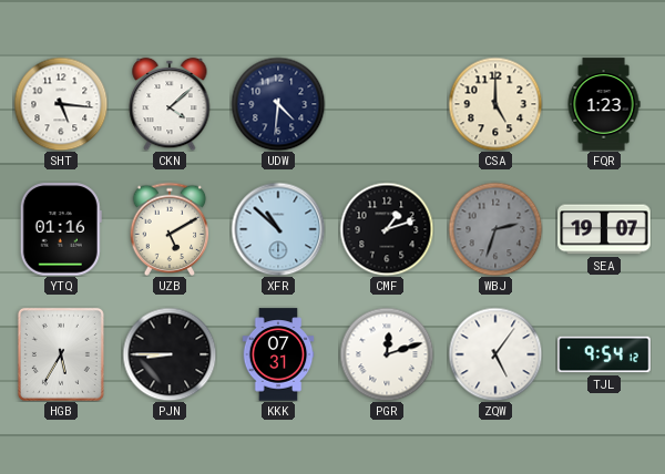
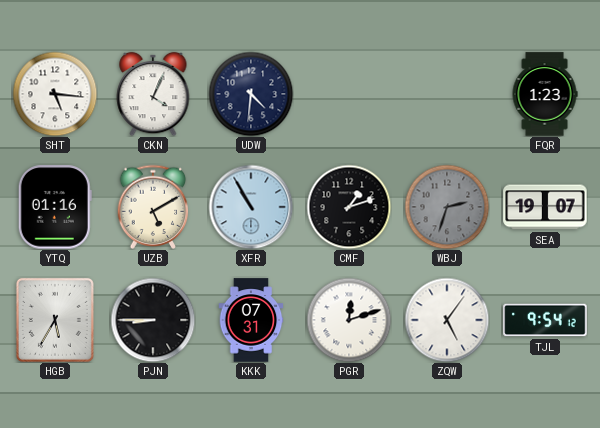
CKN: 4:08 -> 4:04 (153, 94)
CSA: 5:00 -> none (495, 104)
XFR: 10:52 -> 10:55 (251, 207)
